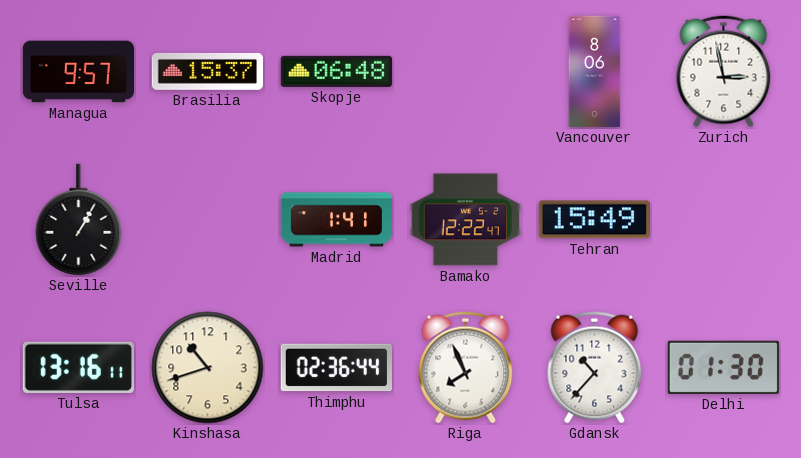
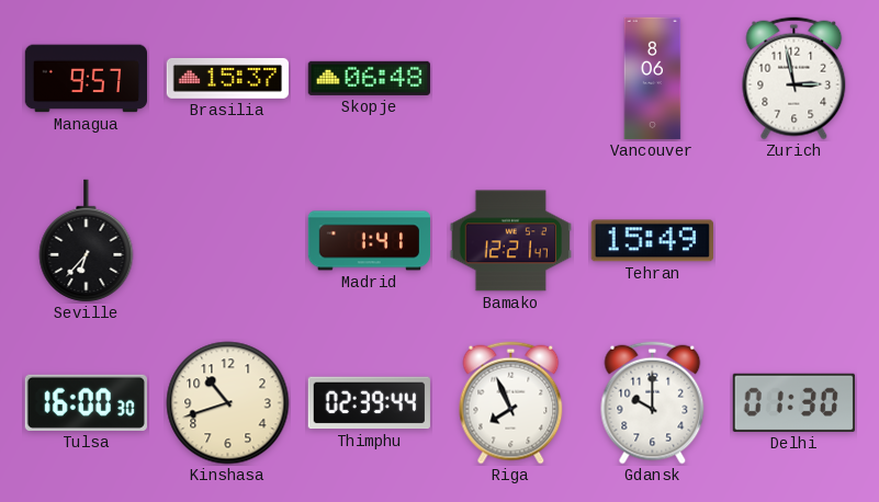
Seville: 1:05 -> 6:37 (87, 241)
Bamako: 12:22 -> 12:21 (510, 241)
Tulsa: 13:16 -> 16:00 (86, 402)
Thimphu: 02:36 -> 02:39 (369, 403)
Gdansk: 10:37 -> 10:00 (653, 403)
